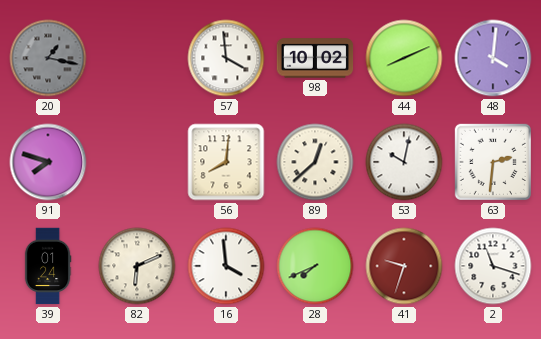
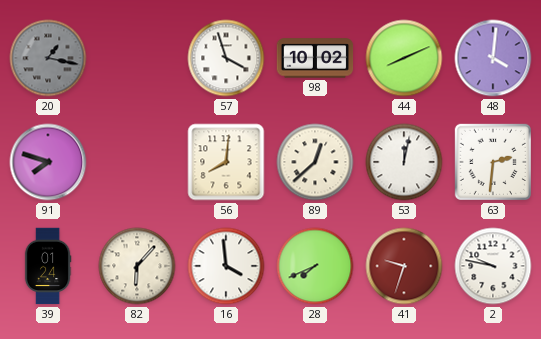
57: 3:59 -> 3:57 (226, 58)
53: 10:02 -> 12:02 (404, 162)
82: 6:11 -> 6:07 (137, 266)
2: 11:18 -> 9:47 (493, 266)
